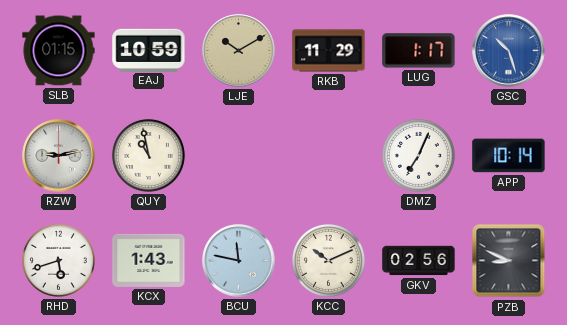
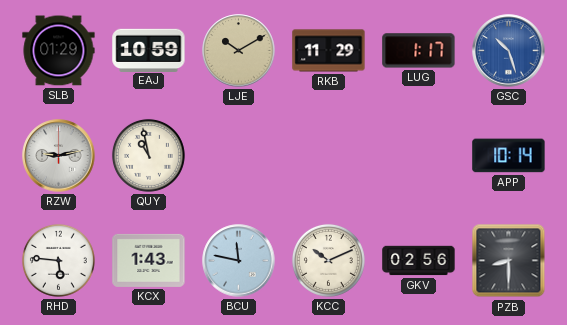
SLB: 01:15 -> 01:29 (59, 51)
DMZ: 7:04 -> none (418, 155)
RHD: 5:42 -> 5:46 (58, 260)
PZB: 8:49 -> 8:30 (509, 261)
